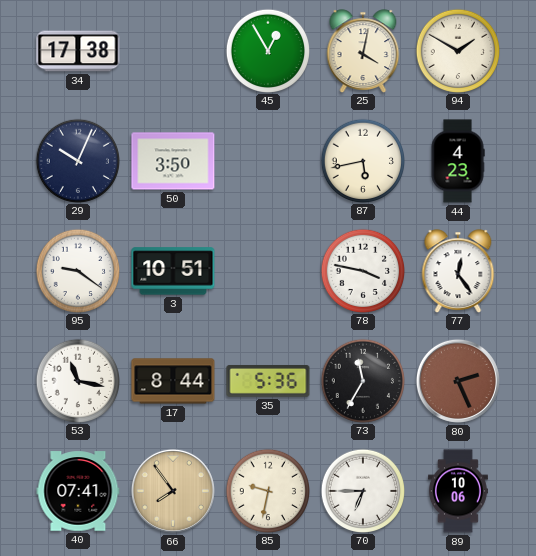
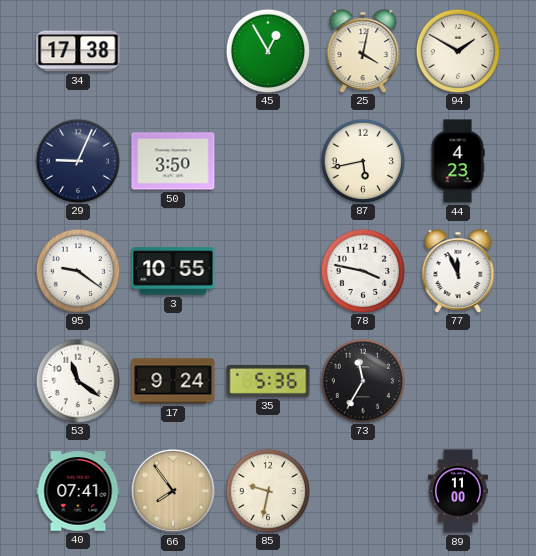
29: 10:04 -> 9:04 (77, 160)
3: 10:51 -> 10:55 (173, 271)
77: 12:24 -> 11:56 (458, 271)
53: 11:17 -> 11:21 (77, 380)
17: 8:44 -> 9:24 (173, 381)
80: 2:26 -> none (458, 381)
70: 6:45 -> none (362, 490)
89: 10:06 -> 11:00 (458, 491)
